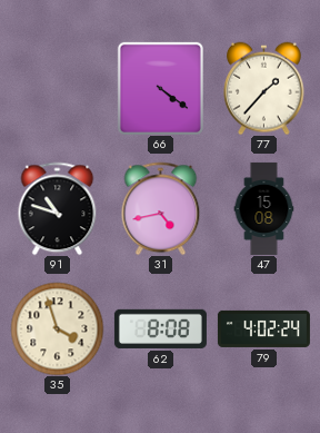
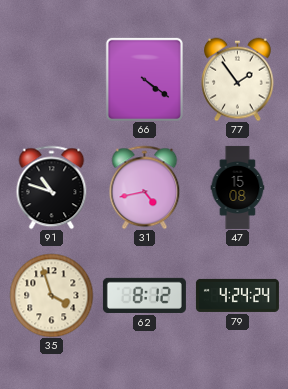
77: 1:37 -> 1:54 (238, 79)
62: 8:08 -> 8:12 (144, 295)
79: 4:02 -> 4:24 (237, 295)
